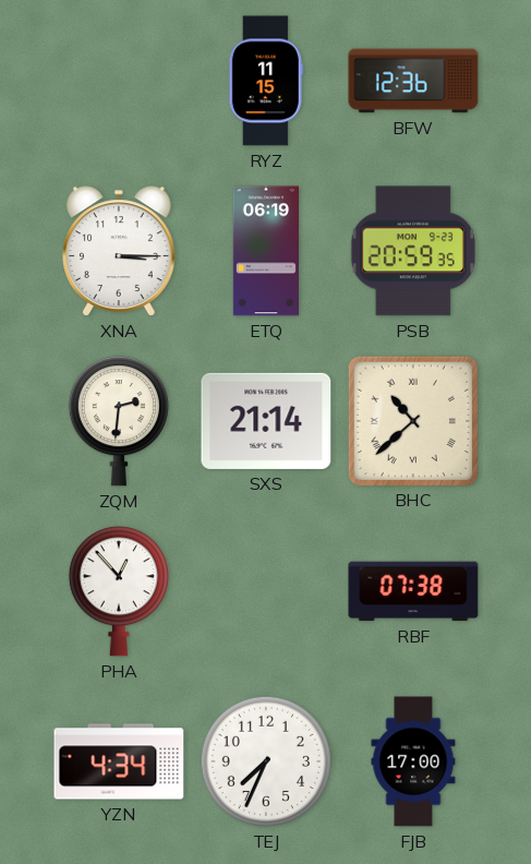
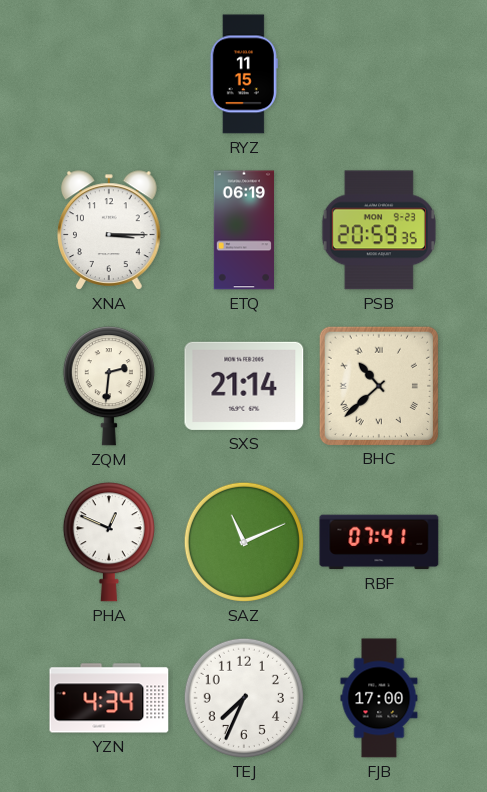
BFW: 12:36 -> none (413, 81)
PHA: 12:53 -> 12:49 (109, 542)
SAZ: none -> 11:11 (244, 542)
RBF: 07:38 -> 07:41 (379, 542)
